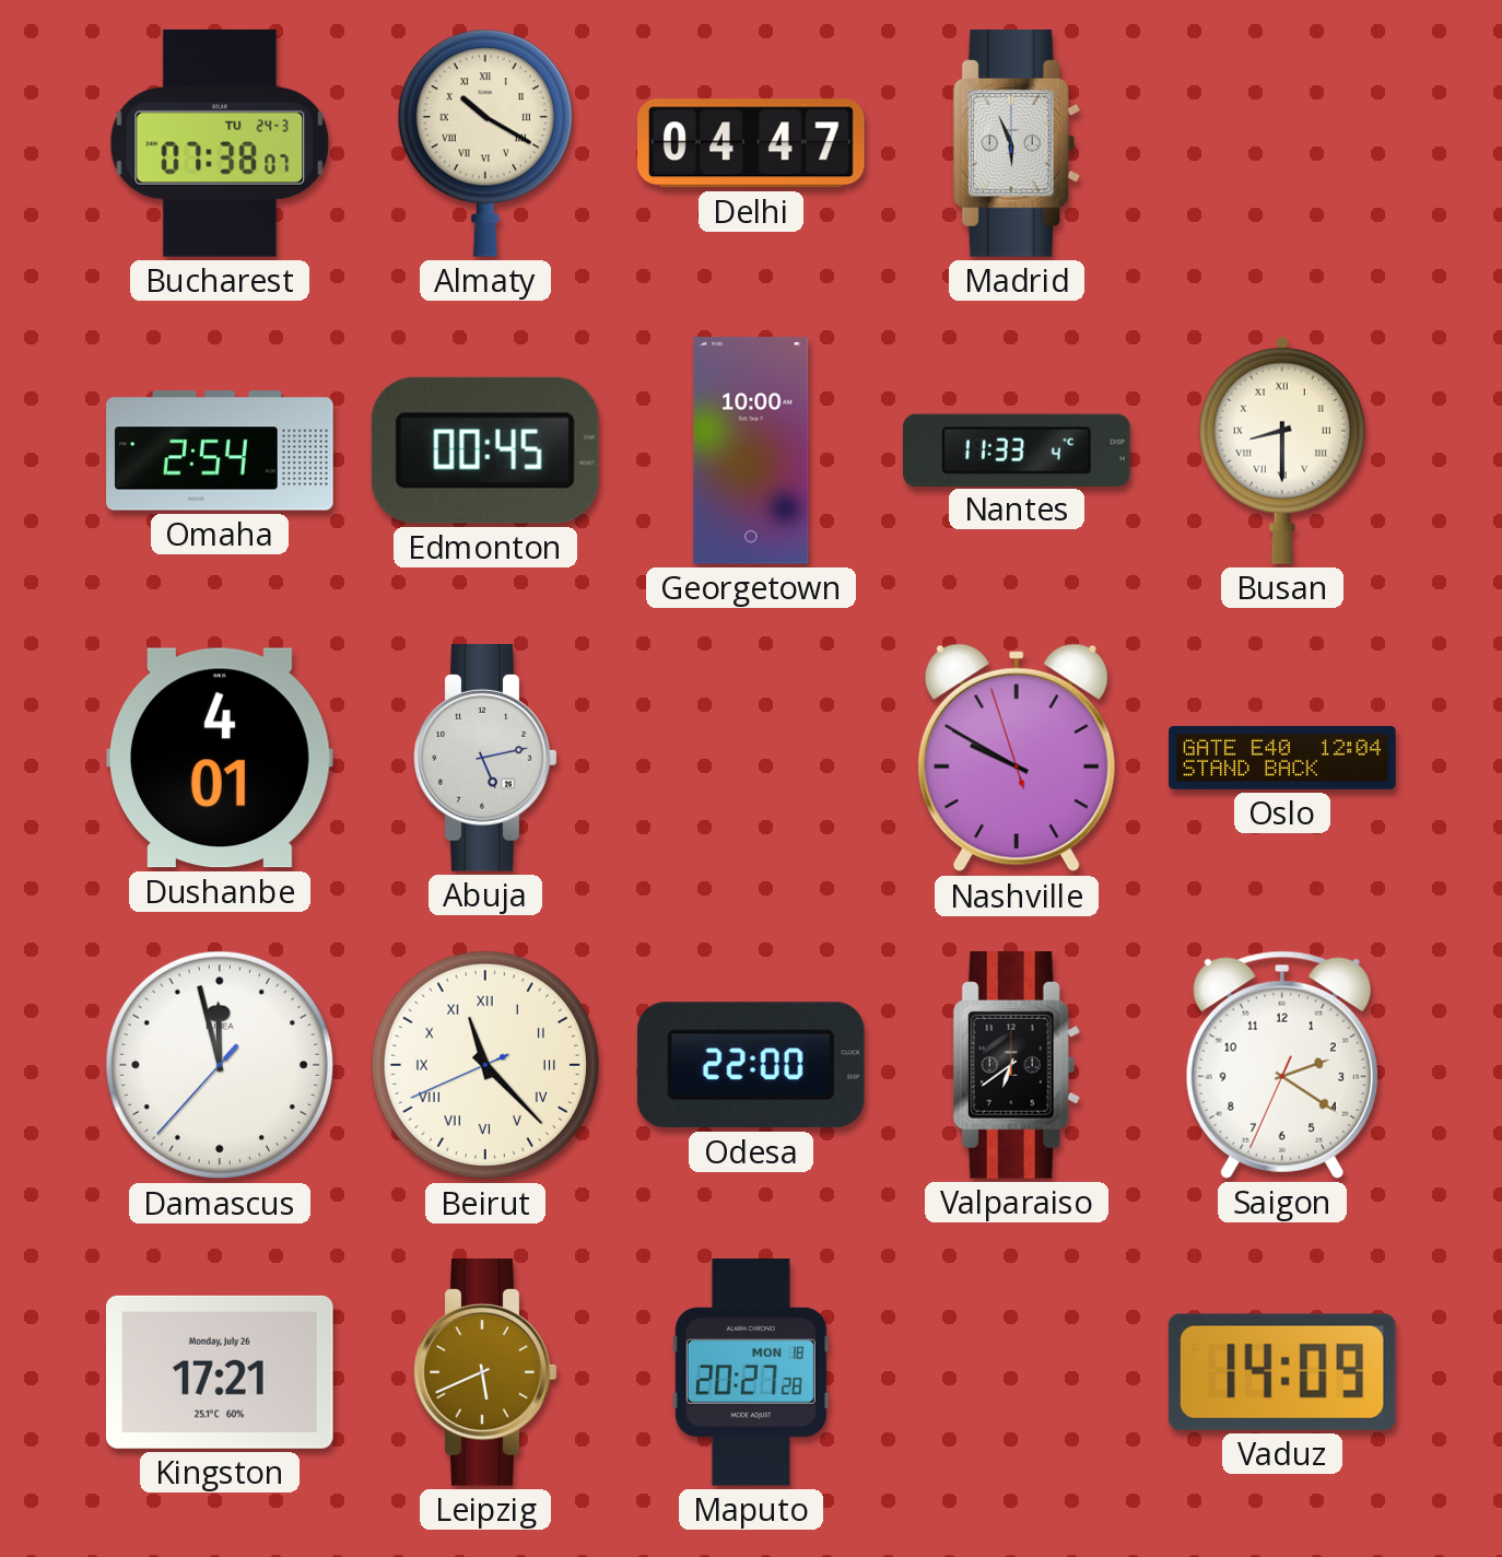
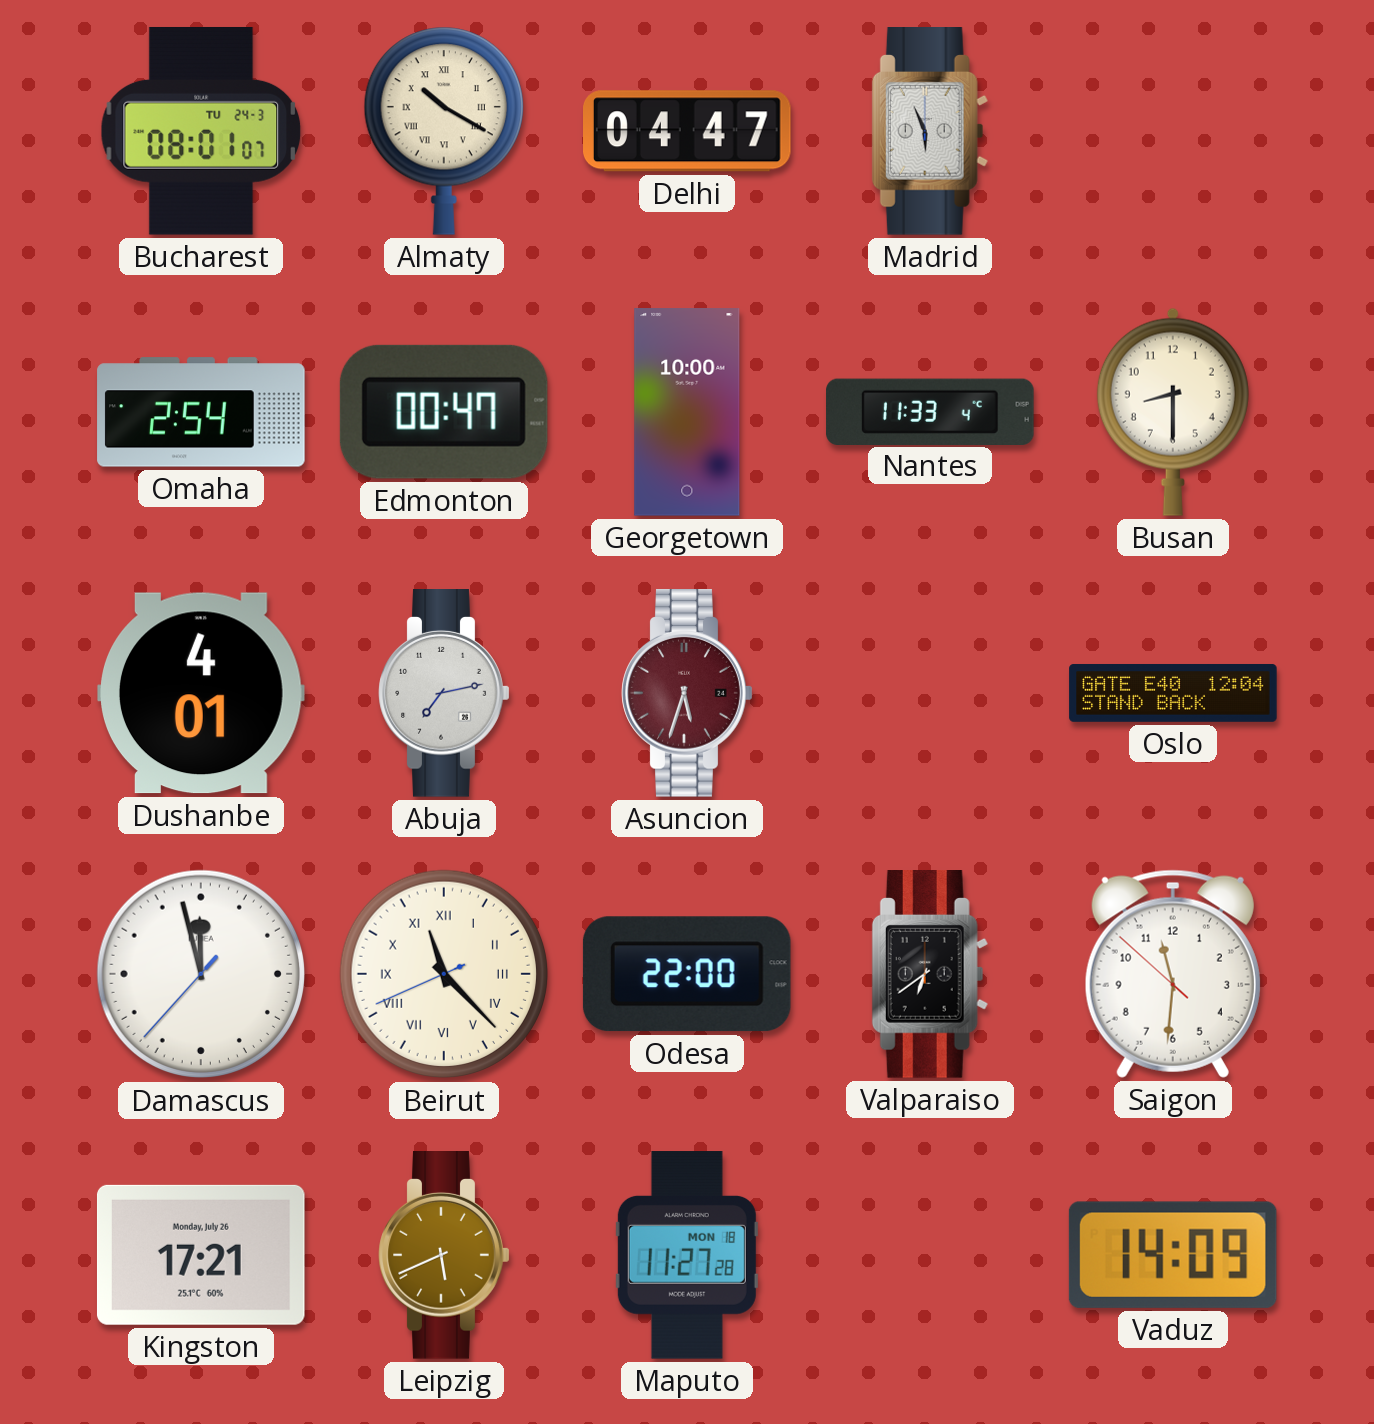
Bucharest: 07:38 -> 08:01 (201, 131)
Edmonton: 00:45 -> 00:47 (444, 412)
Busan numerals: Roman -> Arabic (1173, 412)
Abuja: 5:13 -> 7:13 (444, 694)
Asuncion: none -> 5:33 (687, 694)
Nashville: 9:49 -> none (1017, 758)
Saigon: 2:20 -> 11:30 (1173, 974)
Maputo: 20:27 -> 11:27 (687, 1255)
